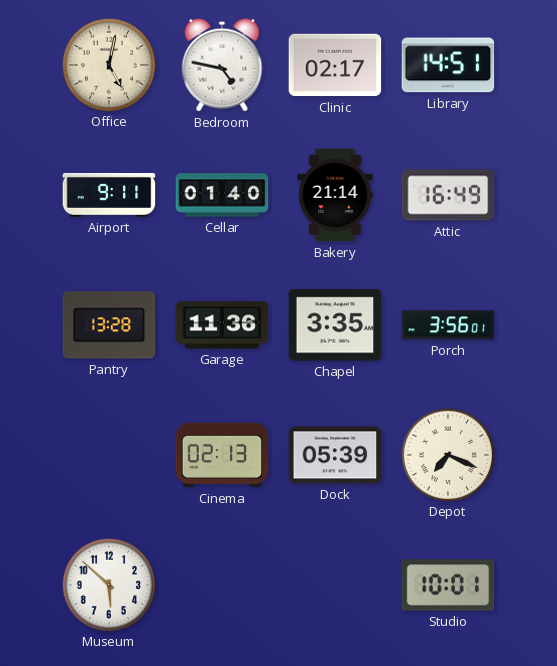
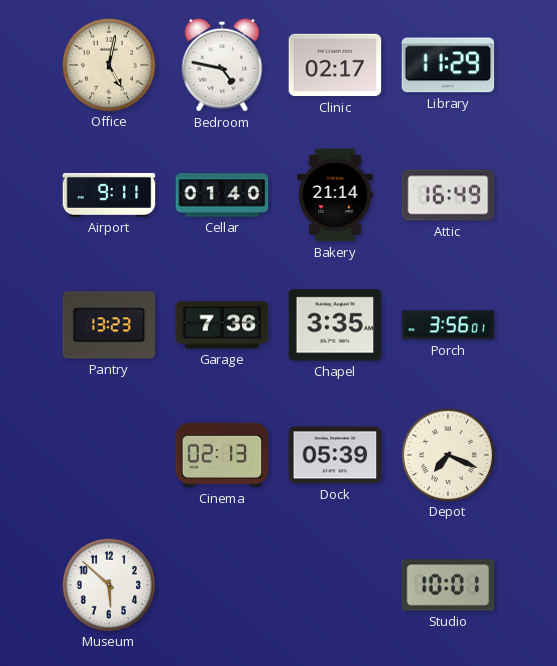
Library: 14:51 -> 11:29 (448, 65)
Pantry: 13:28 -> 13:23 (109, 325)
Garage: 11:36 -> 7:36 (222, 325)
